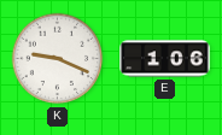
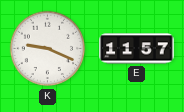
E: 1:06 -> 11:57 (137, 49)
